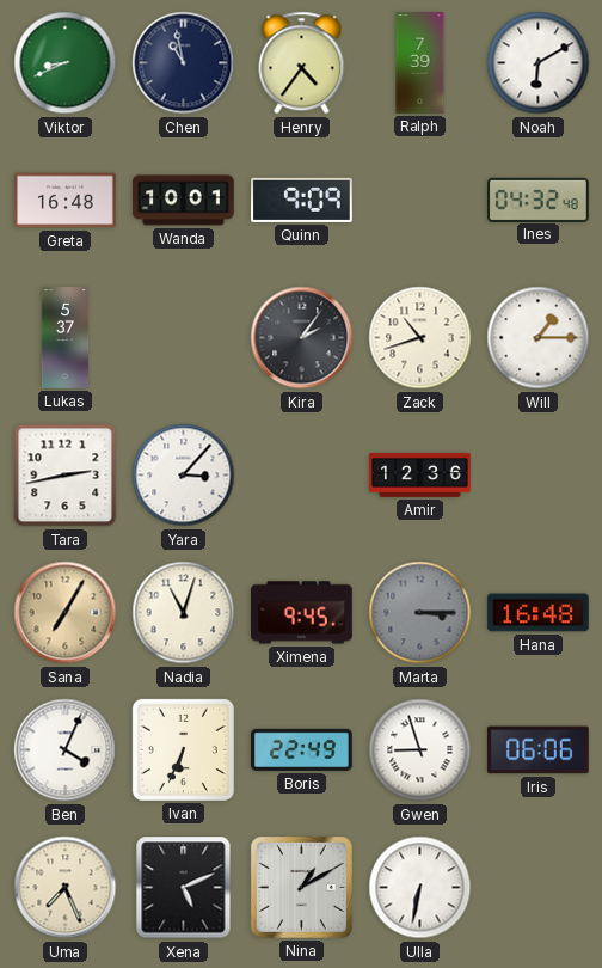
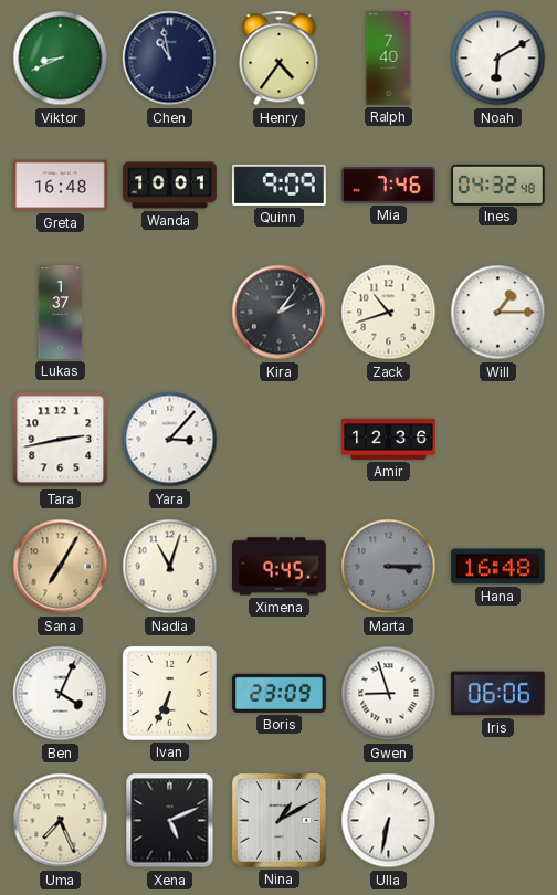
Ralph: 7:39 -> 7:40 (389, 59)
Mia: none -> 7:46 (389, 186)
Lukas: 5:37 -> 1:37 (61, 313)
Boris: 22:49 -> 23:09 (280, 693)
